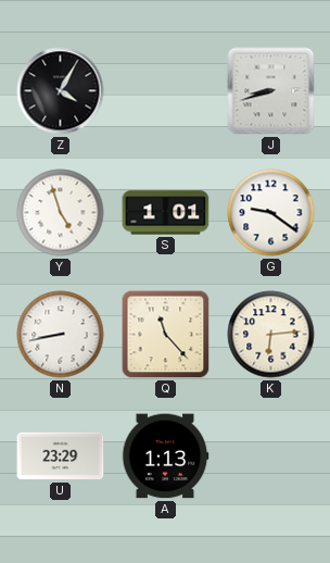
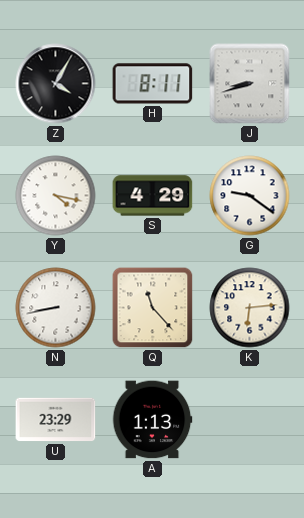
H: none -> 8:11 (153, 84)
Y: 4:57 -> 4:17 (56, 196)
S: 1:01 -> 4:29 (153, 196)
